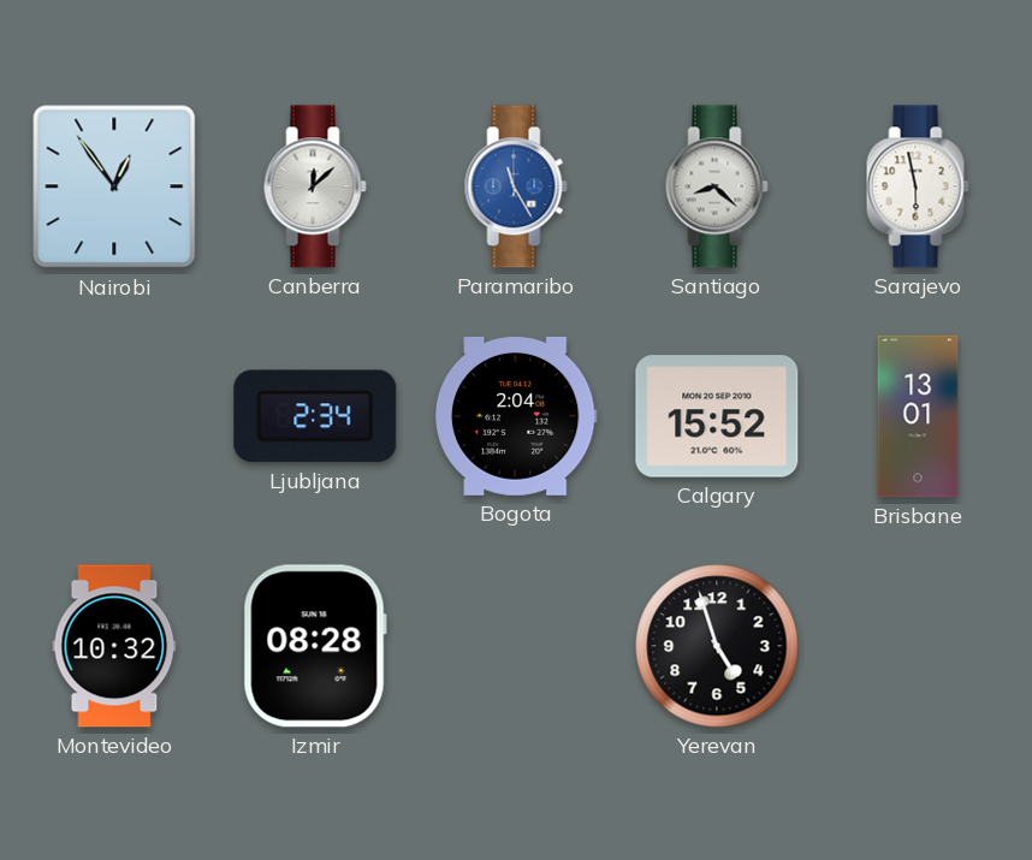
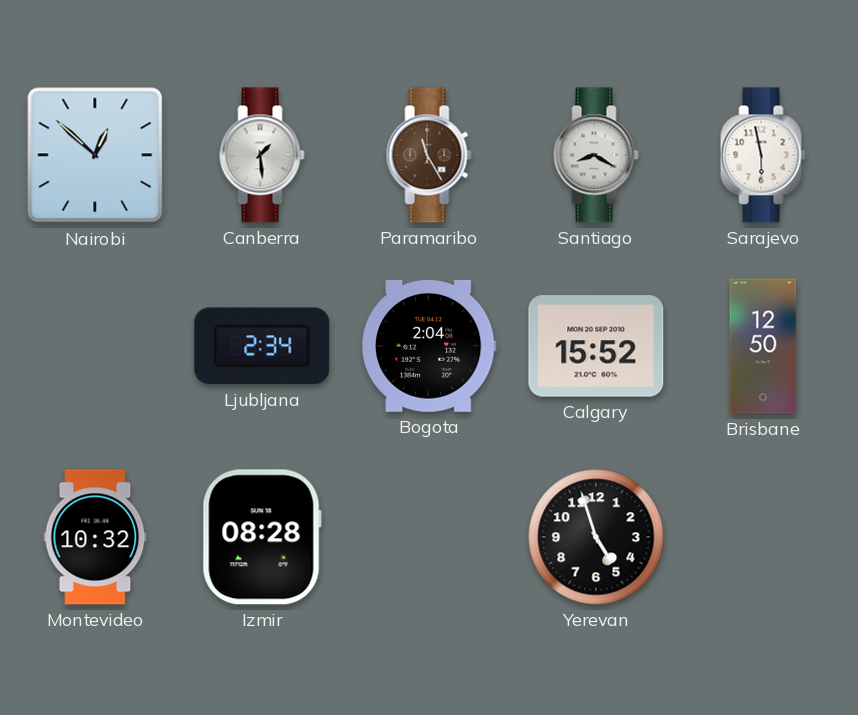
Nairobi: 12:54 -> 12:52 (95, 155)
Canberra: 12:08 -> 1:29 (262, 155)
Paramaribo dial: blue -> brown (429, 155)
Santiago: 8:22 -> 8:20 (596, 155)
Brisbane: 13:01 -> 12:50 (763, 346)
